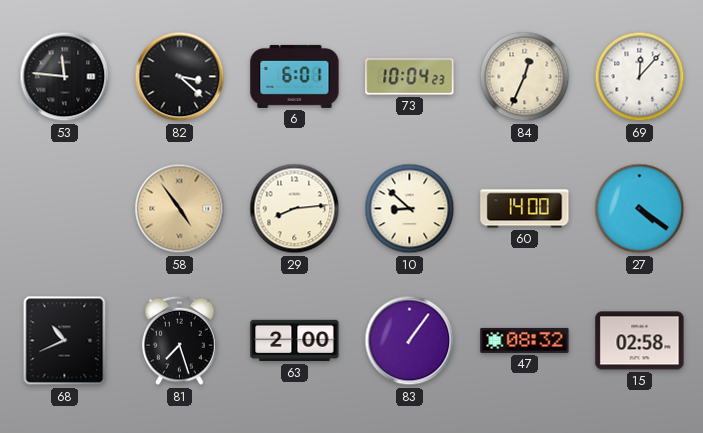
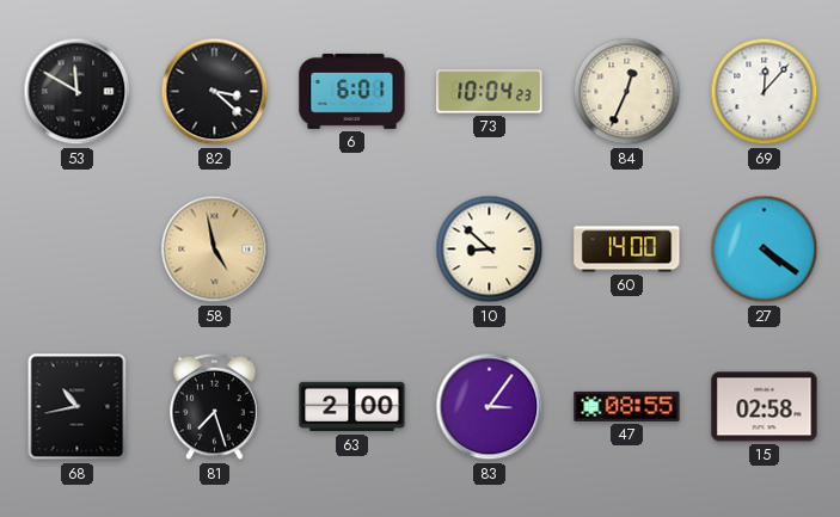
53: 11:46 -> 11:50 (78, 92)
58: 4:54 -> 4:58 (215, 250)
29: 8:14 -> none (295, 209)
68: 10:41 -> 10:43 (78, 407)
83: 1:06 -> 3:06 (490, 407)
47: 08:32 -> 08:55 (627, 406)
